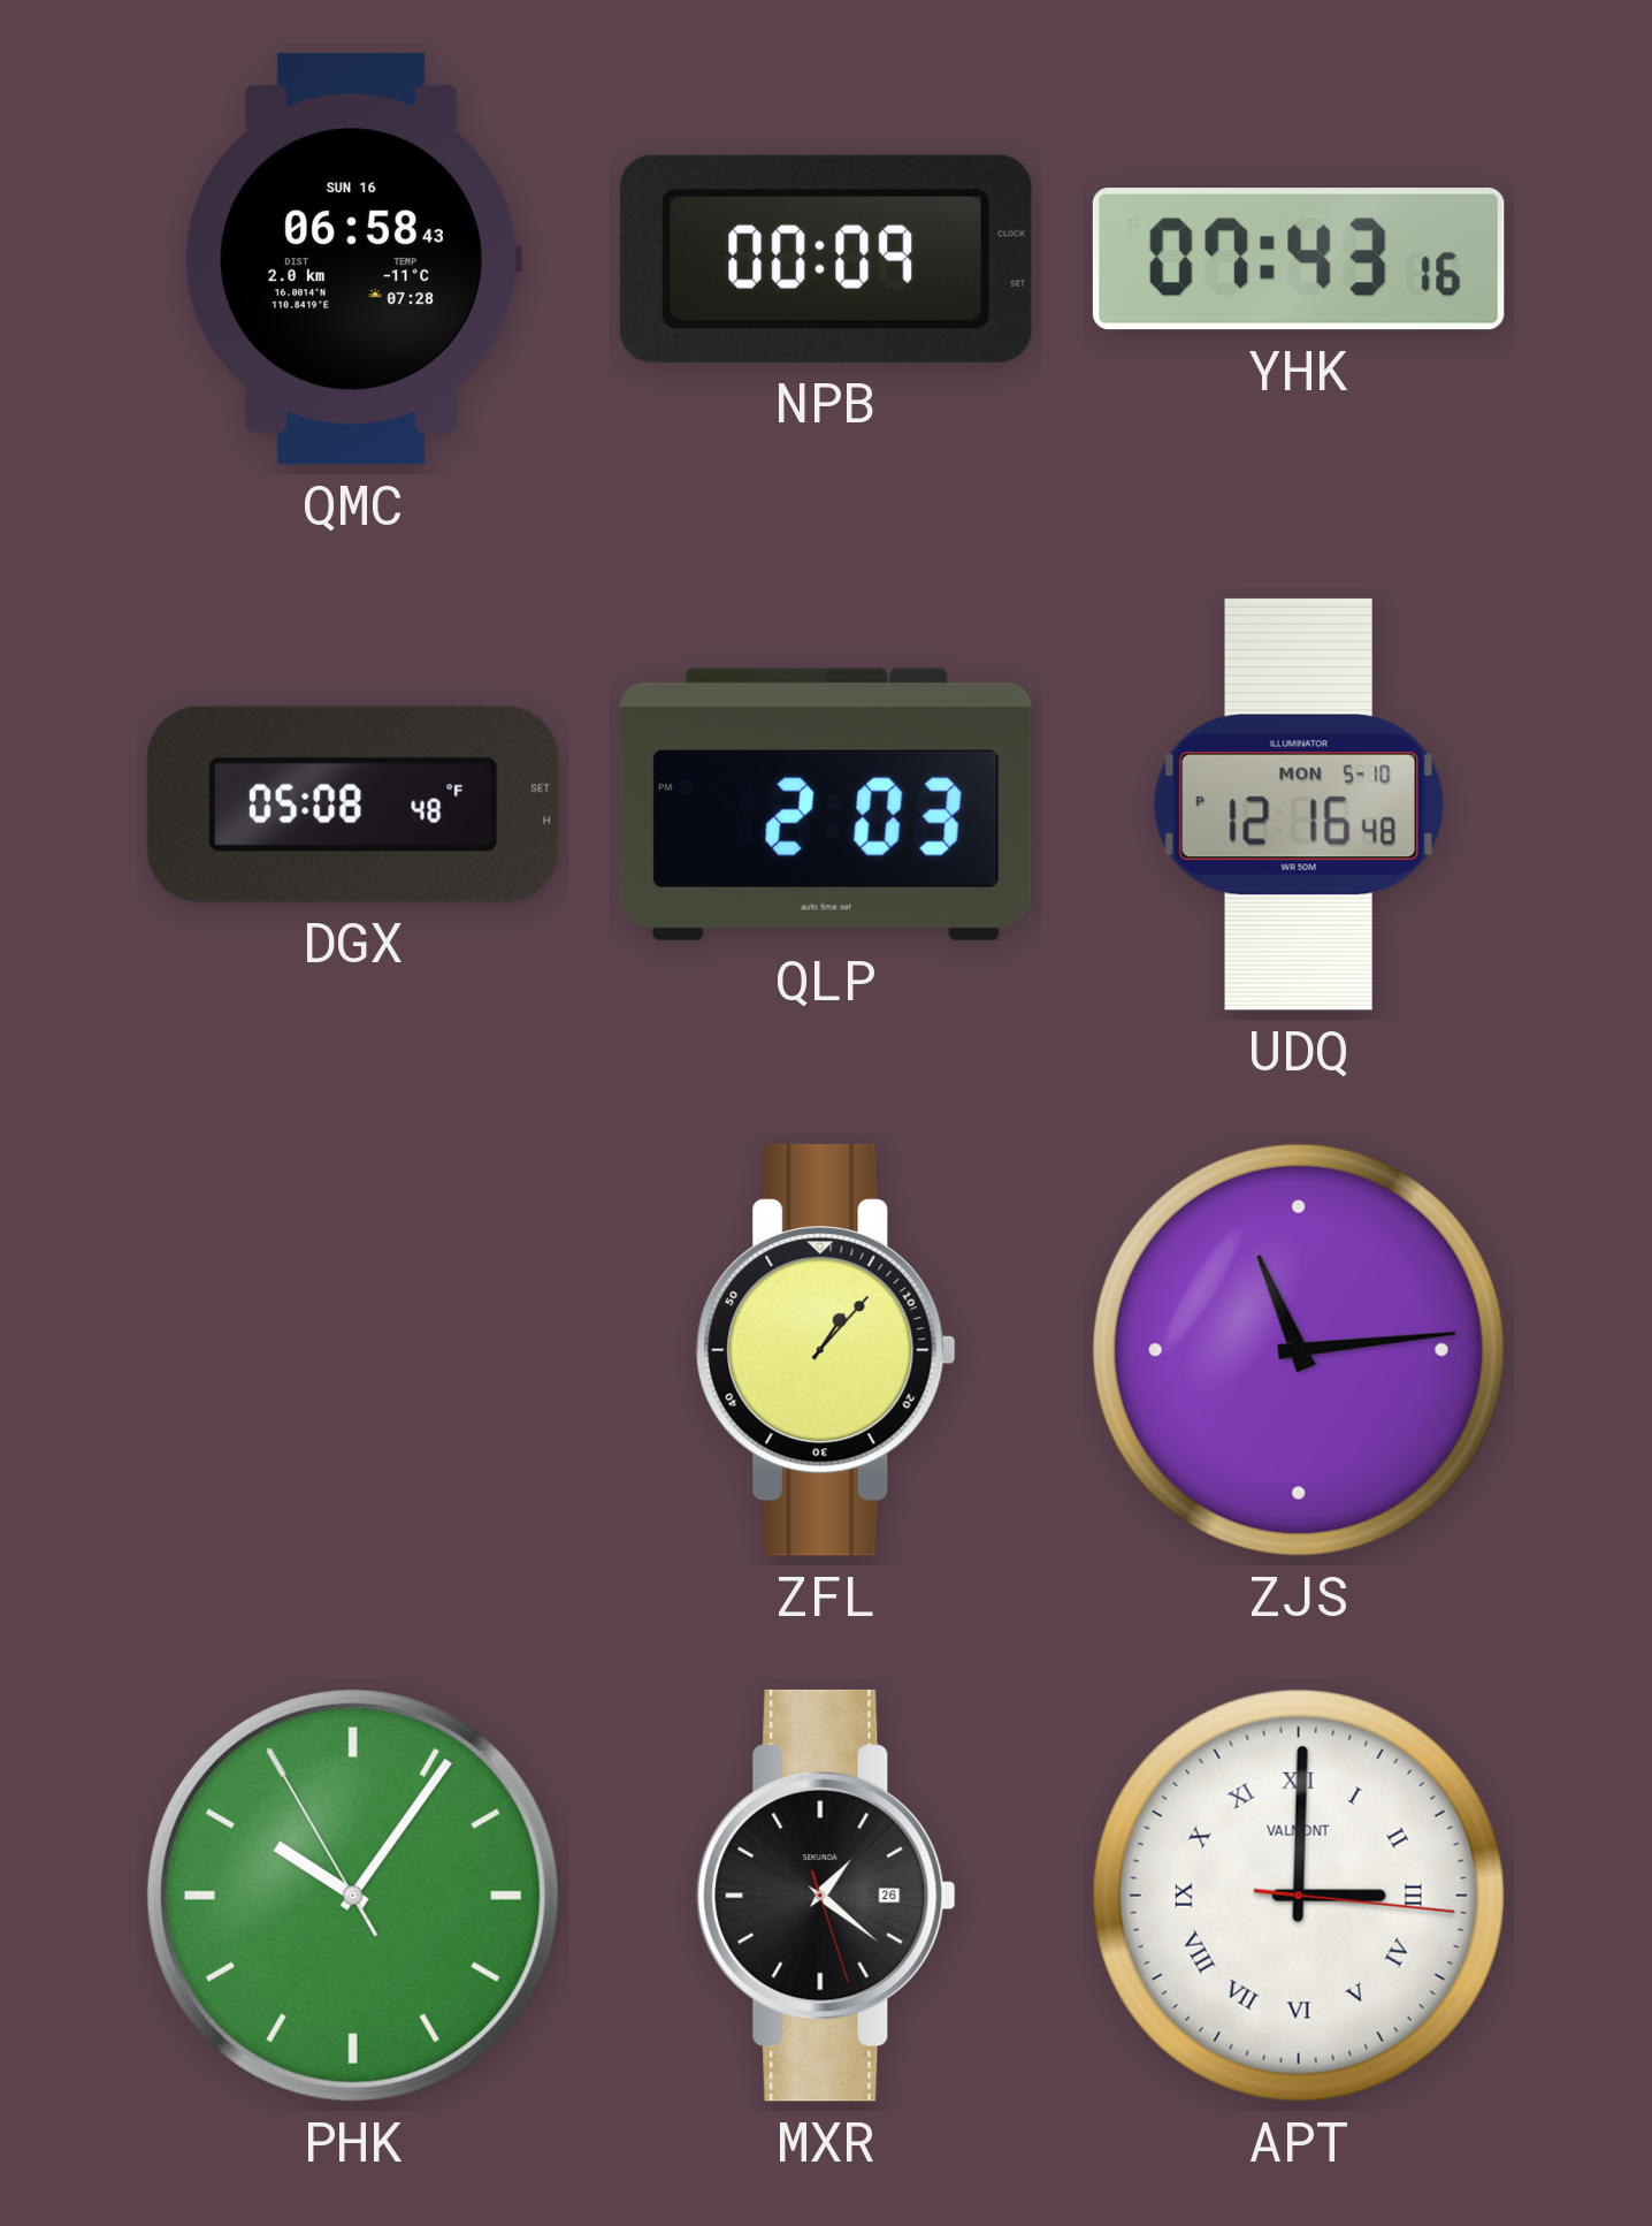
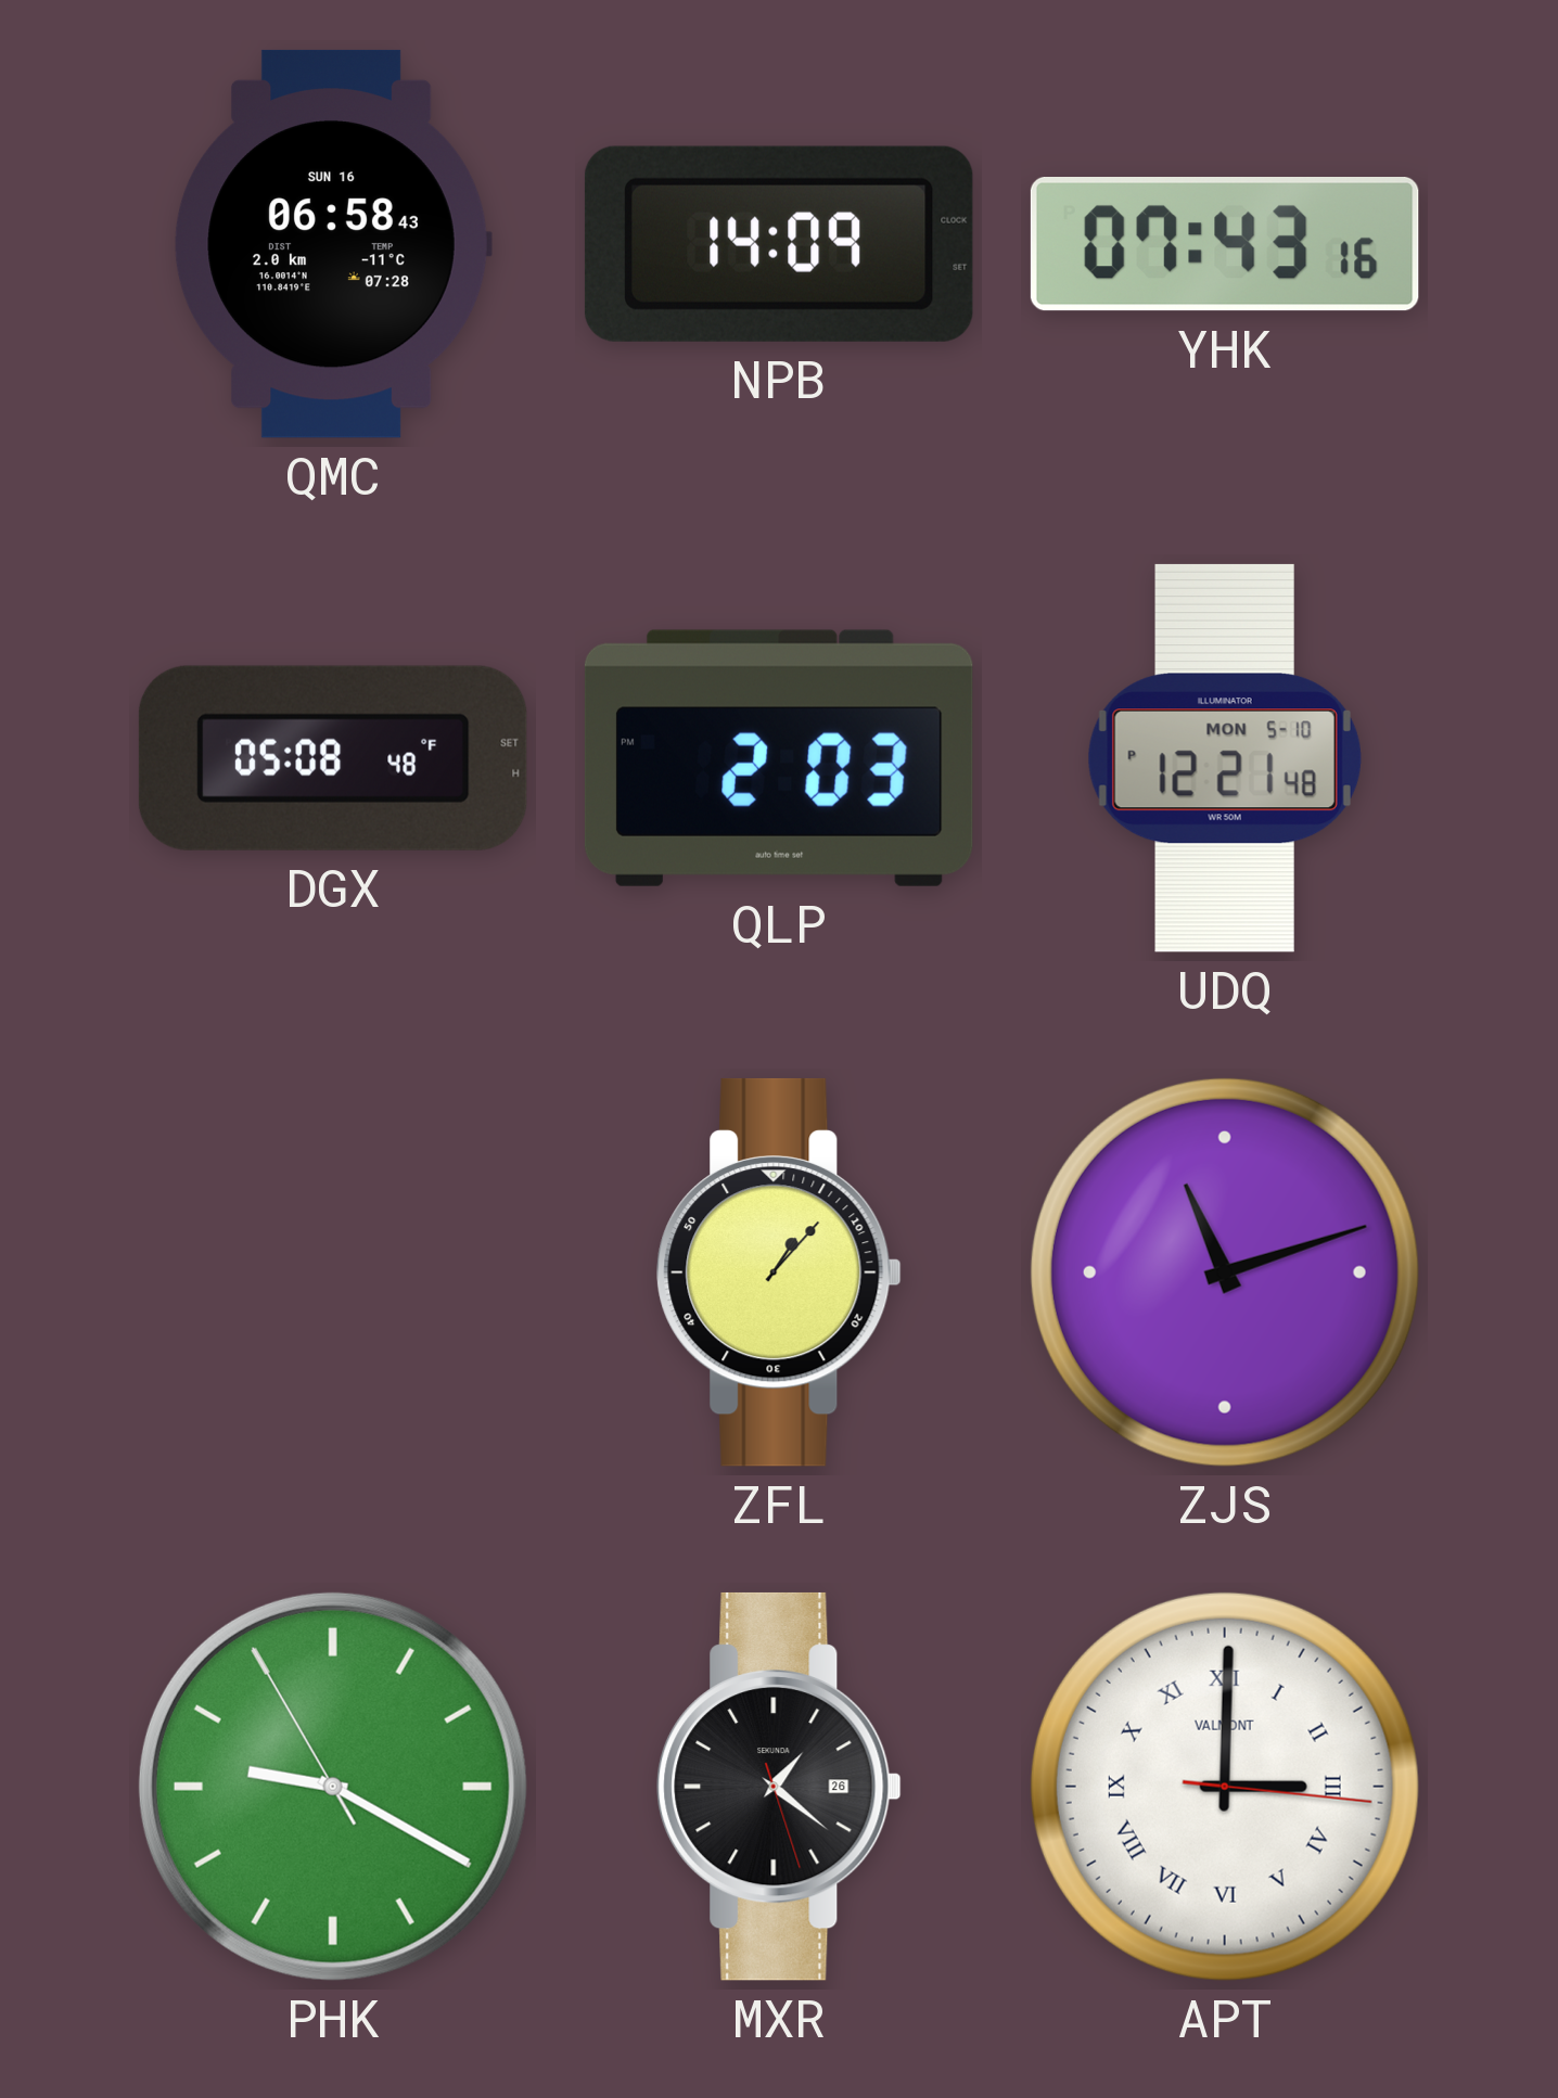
NPB: 00:09 -> 14:09 (779, 244)
UDQ: 12:16 -> 12:21 (1225, 758)
ZJS: 11:14 -> 11:12 (1225, 1272)
PHK: 10:05 -> 9:19 (333, 1787)
